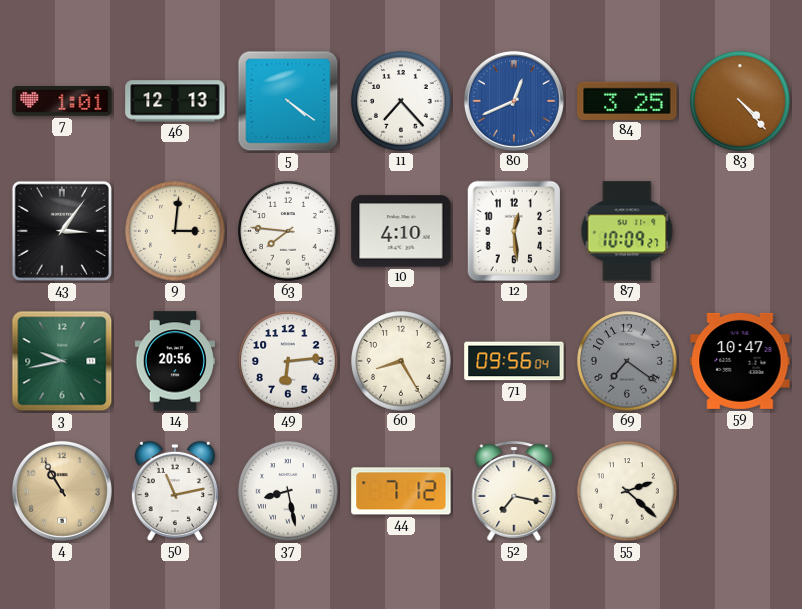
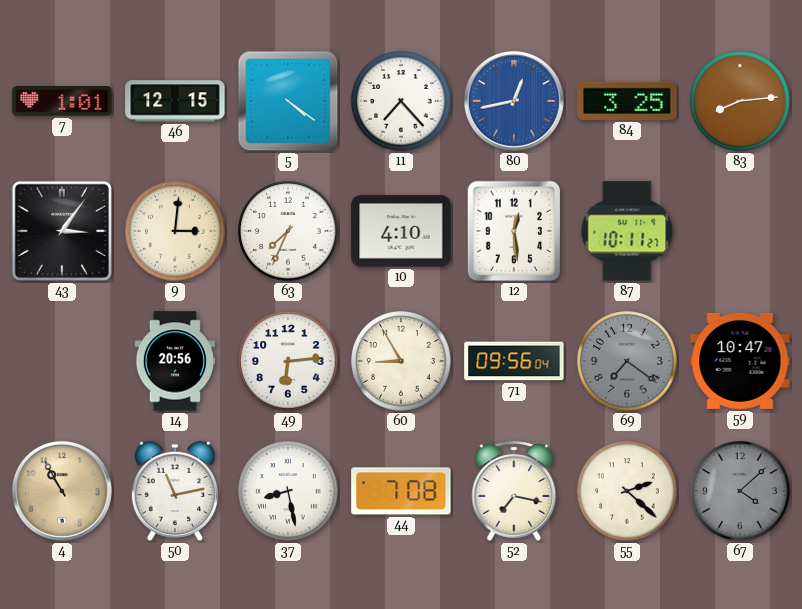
46: 12:13 -> 12:15 (175, 101)
80: 12:41 -> 12:43 (514, 101)
83: 4:23 -> 8:14 (740, 101)
63: 7:46 -> 7:34 (288, 231)
87: 10:09 -> 10:11 (627, 231)
3: 9:43 -> none (62, 361)
60: 8:25 -> 8:55 (401, 361)
44: 7:12 -> 7:08 (401, 491)
67: none -> 4:08 (740, 491)
